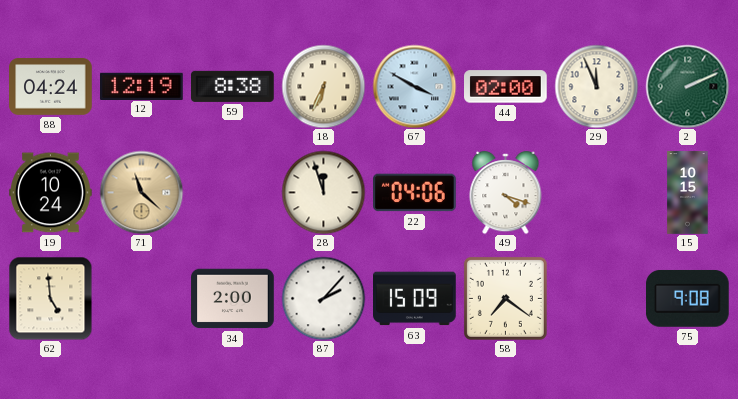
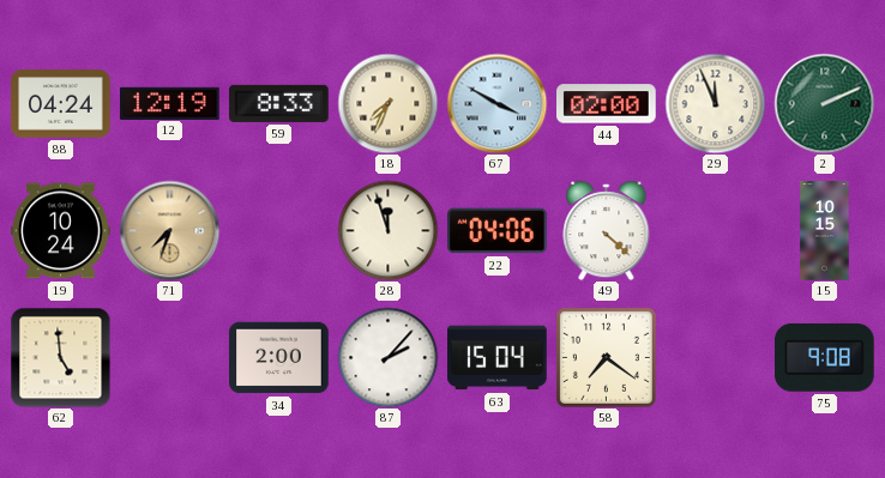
59: 8:38 -> 8:33 (279, 103)
18: 6:34 -> 7:34 (387, 103)
71: 11:22 -> 7:33 (169, 230)
49: 4:18 -> 4:22 (607, 231)
63: 15:09 -> 15:04 (498, 358)
